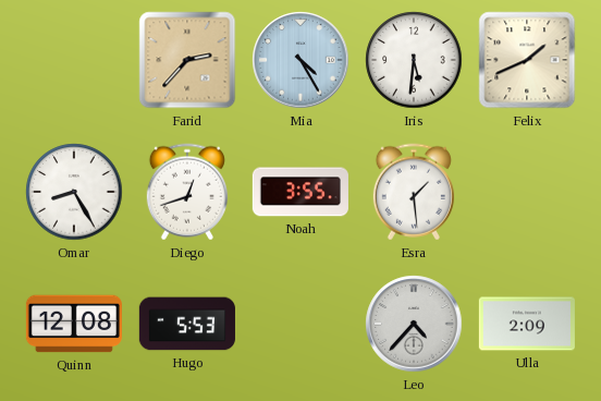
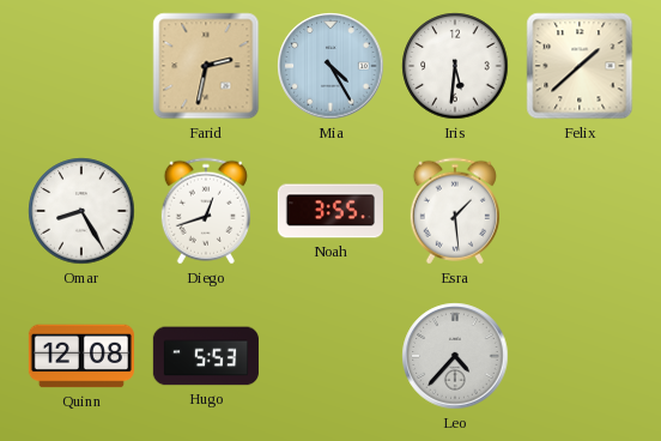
Farid: 2:37 -> 2:32 (206, 66)
Felix: 1:41 -> 1:38 (580, 66)
Ulla: 2:09 -> none (527, 324)
